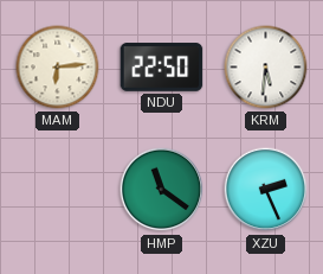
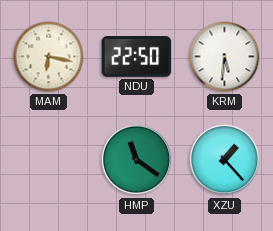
MAM: 6:14 -> 6:17 (49, 57)
XZU: 2:26 -> 1:23 (225, 160)
